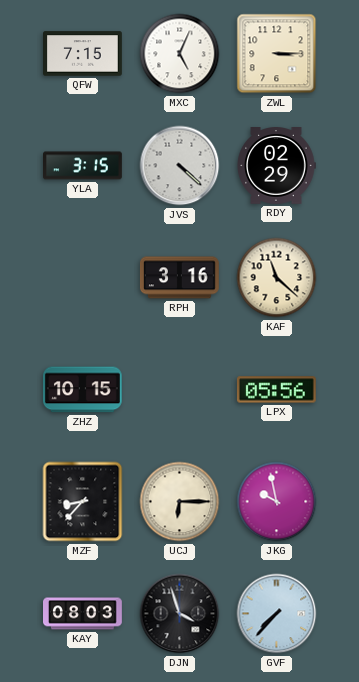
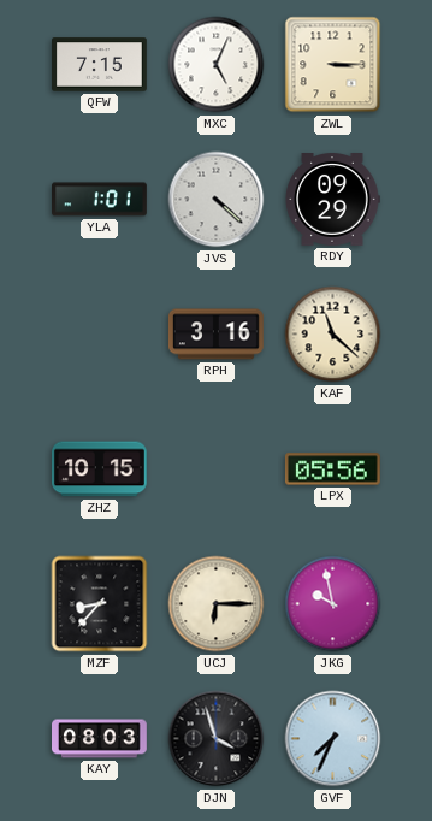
YLA: 3:15 -> 1:01 (100, 200)
RDY: 02:29 -> 09:29 (332, 200)
GVF: 7:37 -> 7:34 (333, 739)
